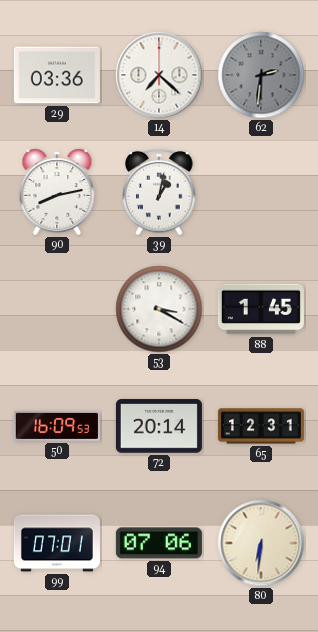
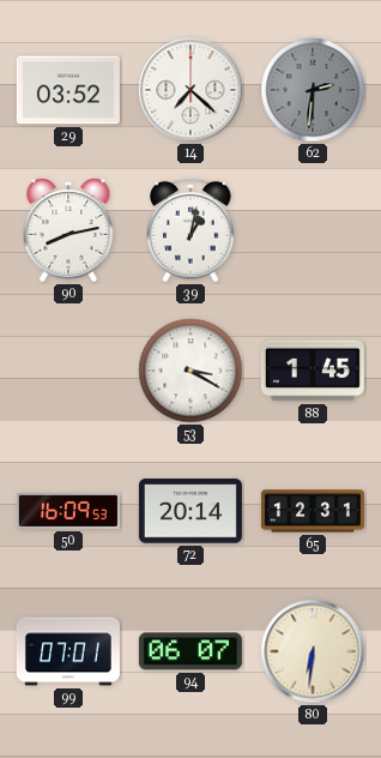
29: 03:36 -> 03:52 (68, 90)
94: 07:06 -> 06:07 (190, 651)
